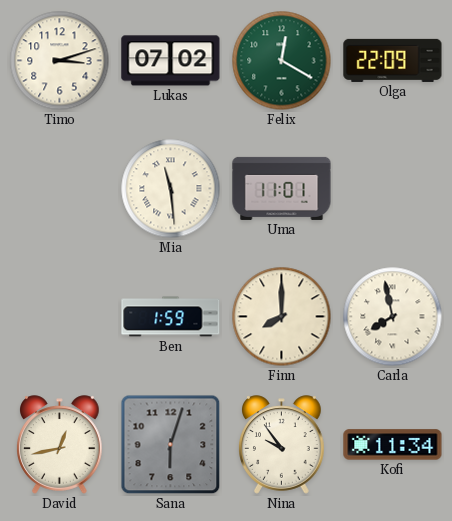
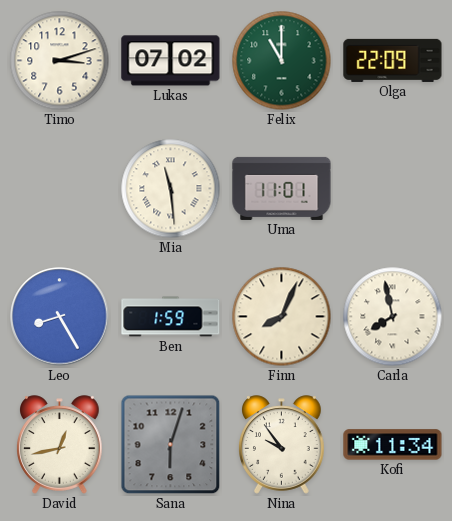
Felix: 12:20 -> 11:00 (282, 61)
Leo: none -> 8:25 (60, 317)
Finn: 8:00 -> 8:04 (282, 317)
